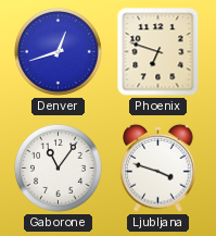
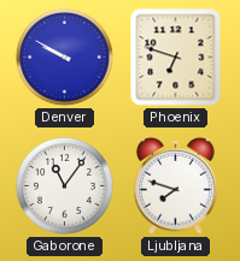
Denver: 12:42 -> 9:50 (65, 58)
Ljubljana: 3:48 -> 7:48 (176, 185)
